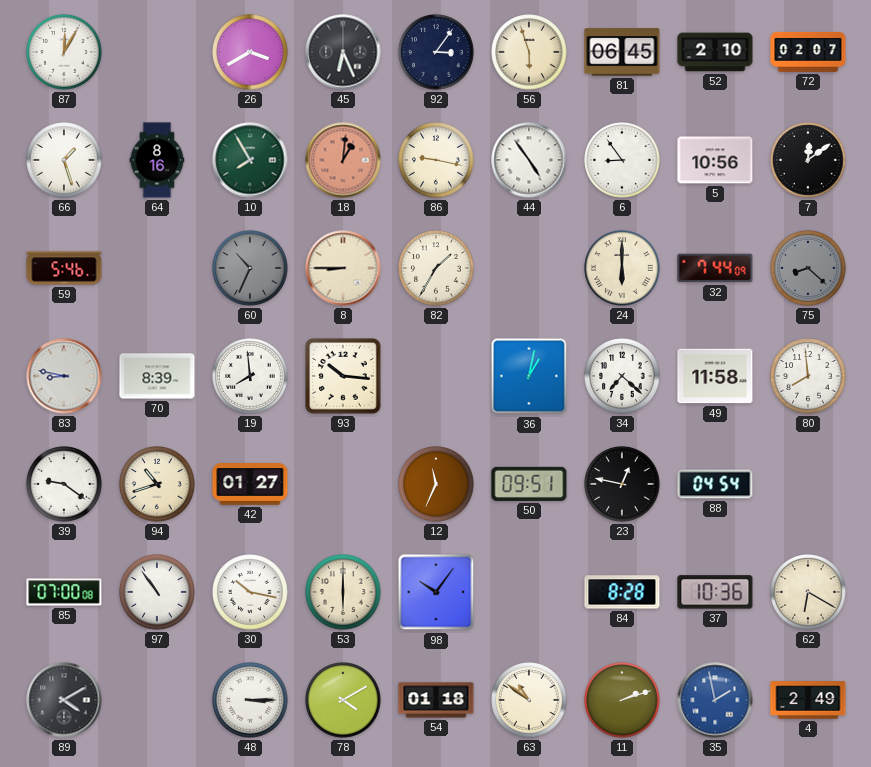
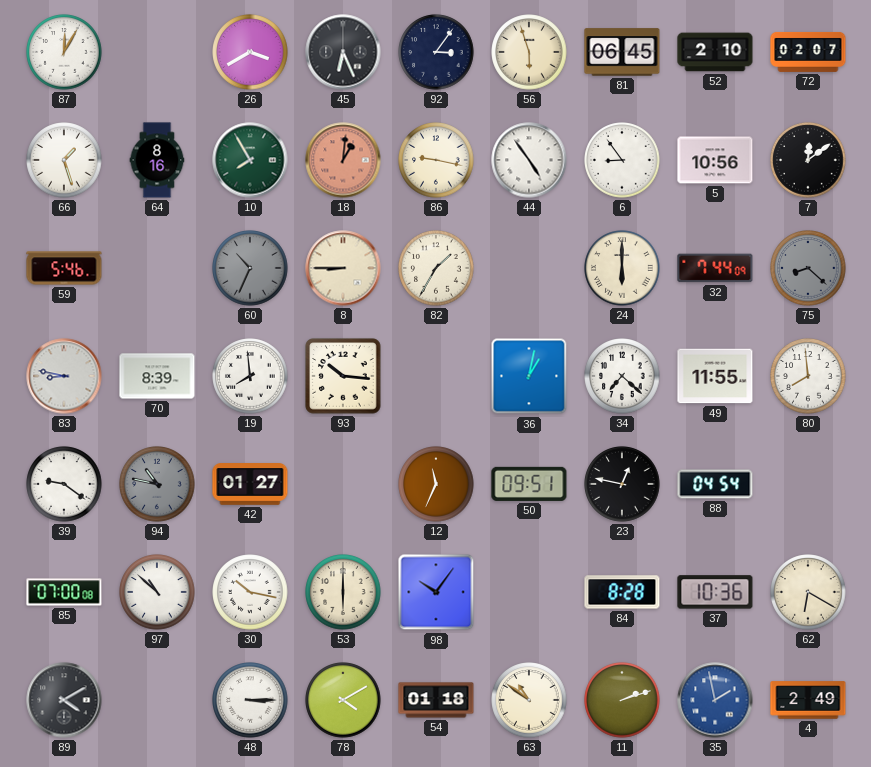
49: 11:58 -> 11:55 (715, 376)
94: 10:42 -> 10:47 (157, 484)
94 dial: cream -> grey (157, 484)
97: 10:54 -> 10:52 (157, 592)
